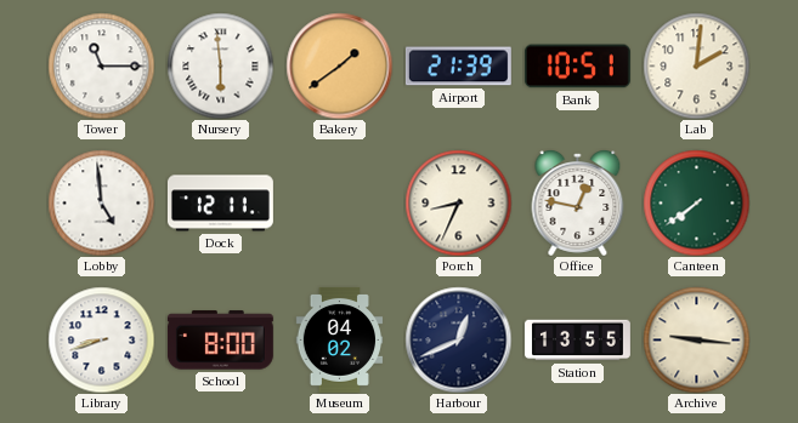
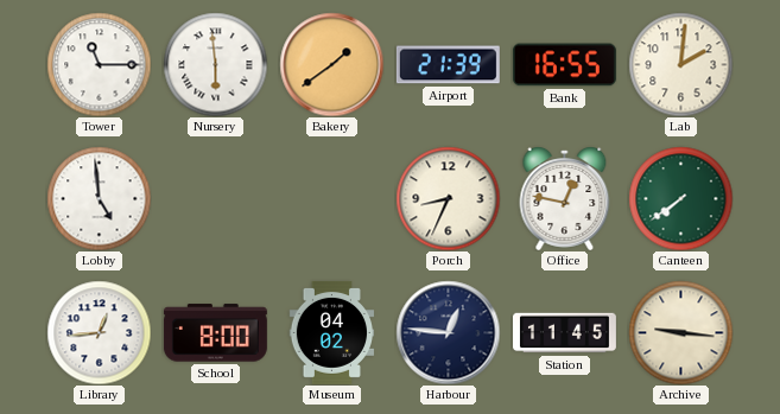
Bank: 10:51 -> 16:55 (564, 65)
Dock: 12:11 -> none (220, 204)
Library: 8:42 -> 12:44 (99, 332)
Harbour: 12:41 -> 12:46 (448, 332)
Station: 13:55 -> 11:45 (564, 333)
